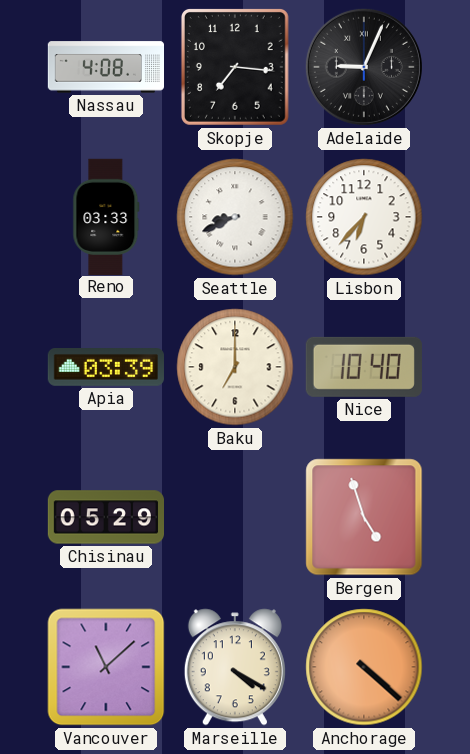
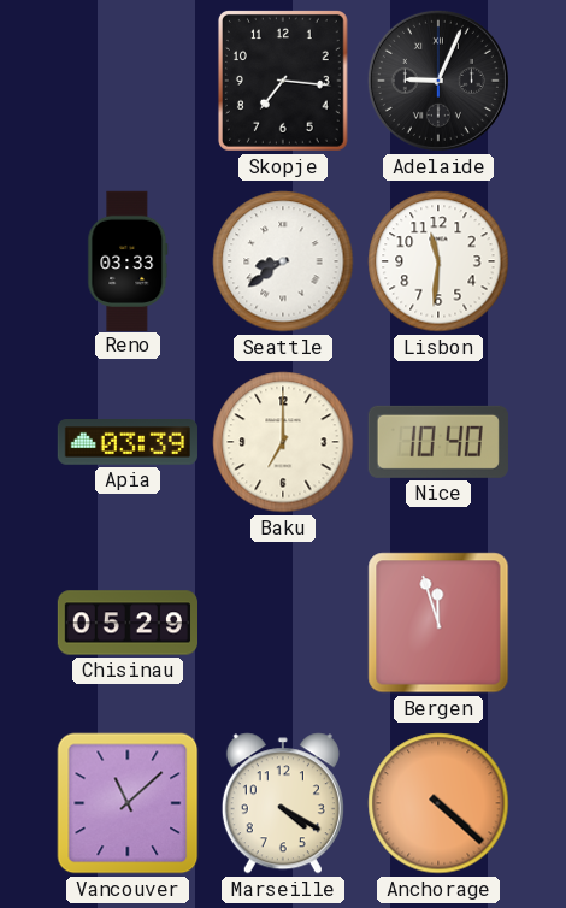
Nassau: 4:08 -> none (105, 67)
Seattle: 8:41 -> 8:39 (283, 261)
Lisbon: 6:37 -> 11:31 (438, 261)
Bergen: 4:57 -> 11:57 (438, 623)
